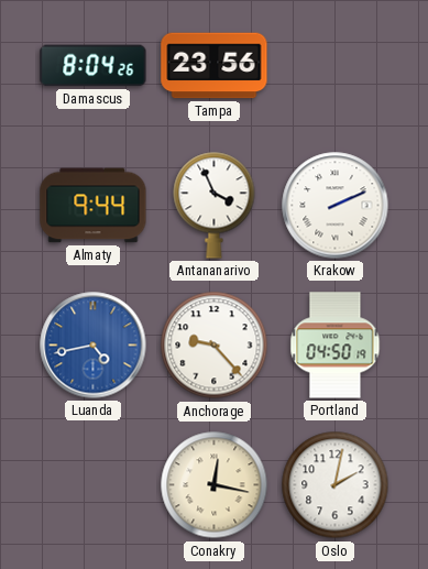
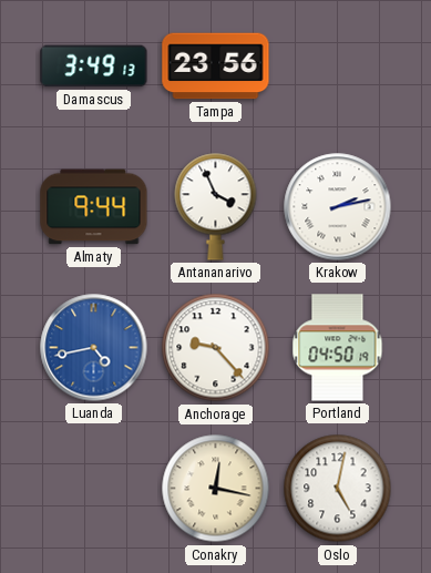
Damascus: 8:04 -> 3:49 (94, 66)
Krakow: 2:11 -> 2:13 (338, 207)
Oslo: 2:02 -> 5:02 (338, 489)
